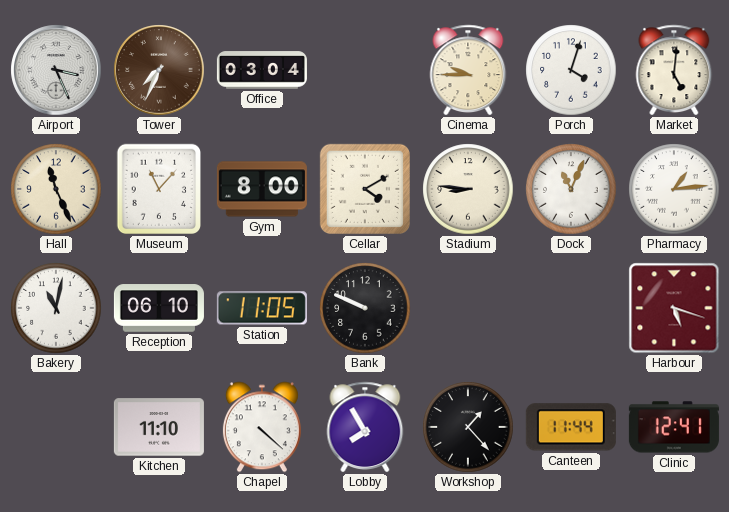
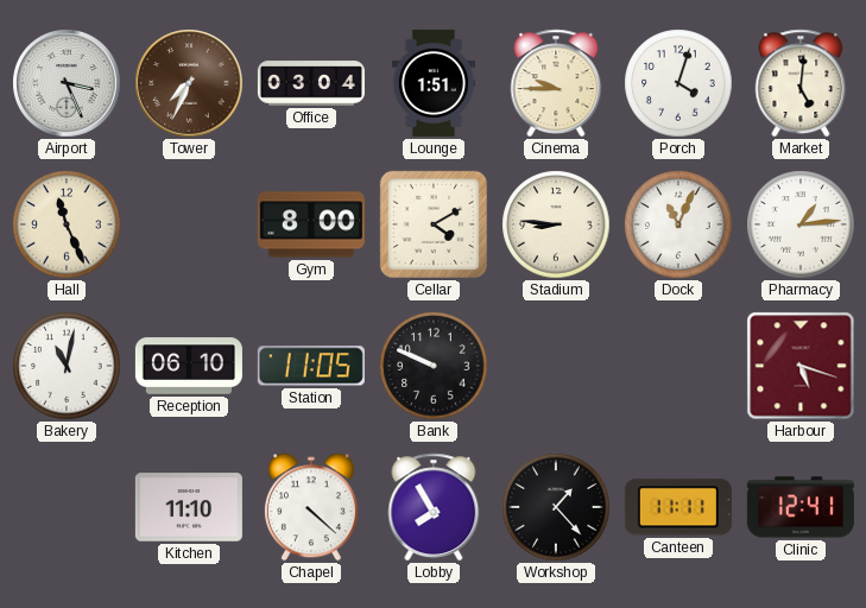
Lounge: none -> 1:51 (434, 83)
Museum: 11:07 -> none (158, 189)
Canteen: 11:44 -> 11:11 (678, 507)
